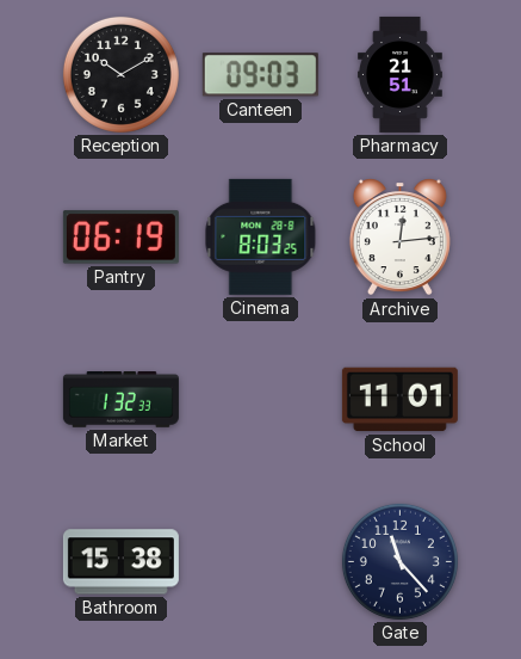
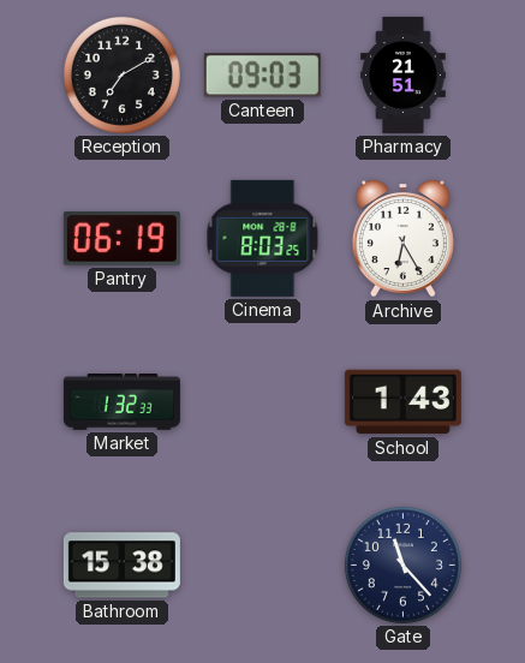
Reception: 10:10 -> 7:10 (121, 74)
Archive: 12:14 -> 6:25 (402, 239)
School: 11:01 -> 1:43 (402, 402)
